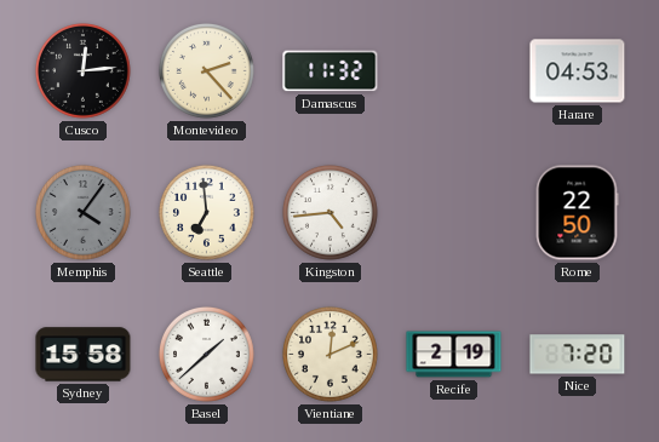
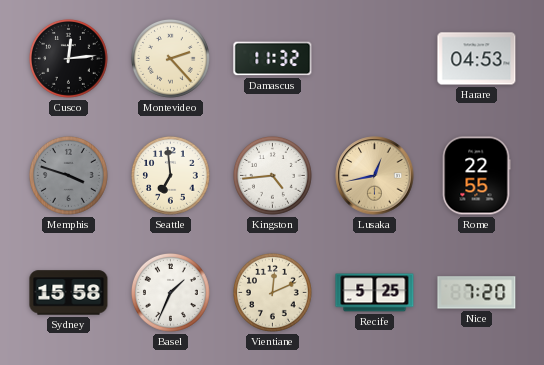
Memphis: 4:06 -> 3:48 (68, 175)
Lusaka: none -> 12:43 (375, 176)
Rome: 22:50 -> 22:55 (476, 176)
Basel: 1:38 -> 1:34 (170, 292)
Recife: 2:19 -> 5:25 (375, 293)
